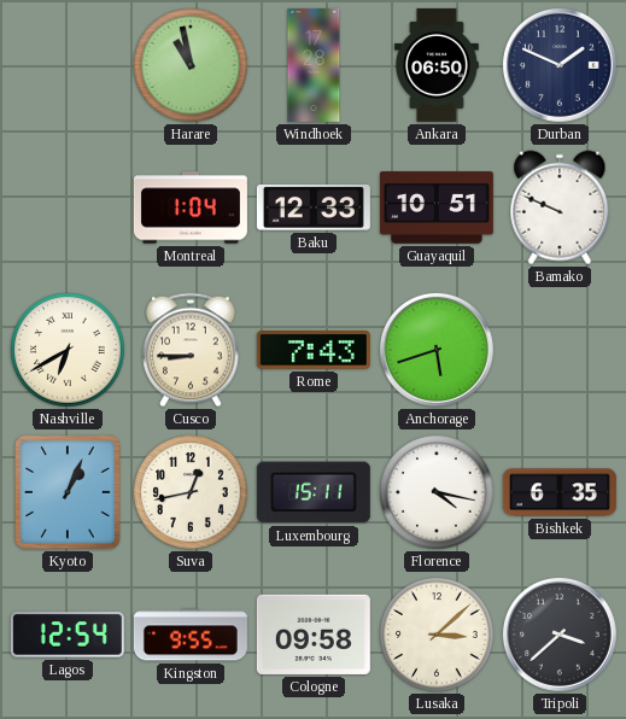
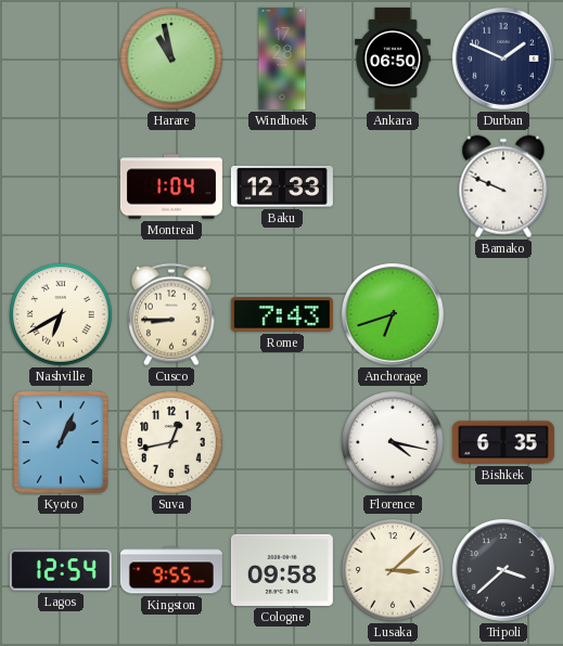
Guayaquil: 10:51 -> none (437, 207)
Anchorage: 5:42 -> 6:42 (393, 314)
Luxembourg: 15:11 -> none (314, 492)
